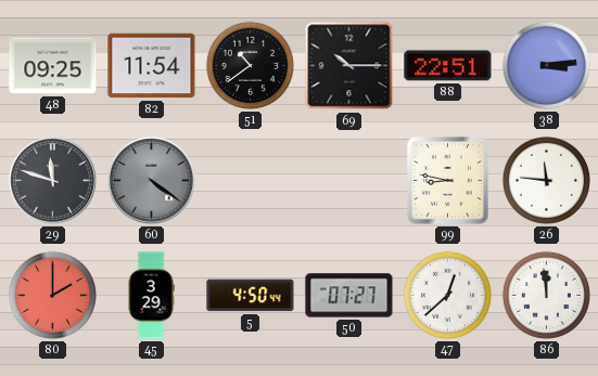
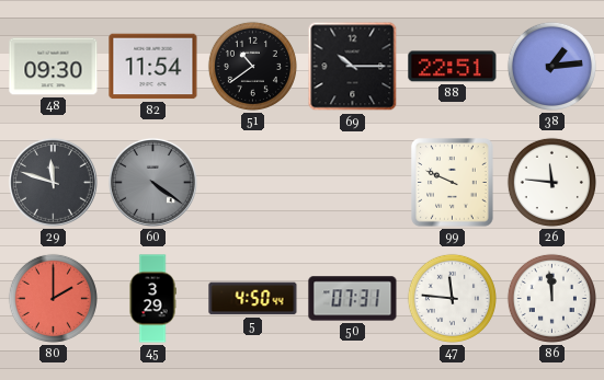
48: 09:25 -> 09:30 (54, 67)
38: 3:14 -> 1:14 (551, 66)
99: 8:47 -> 9:49 (453, 183)
50: 07:27 -> 07:31 (353, 299)
47: 12:38 -> 11:46 (452, 298)
